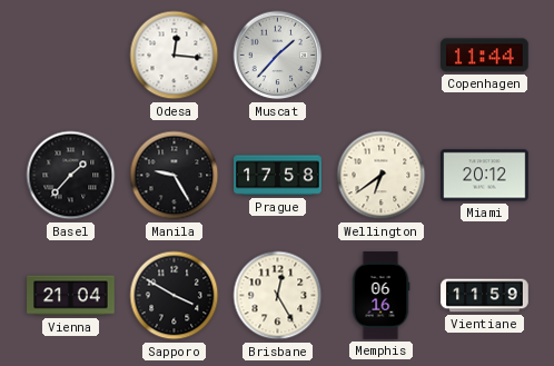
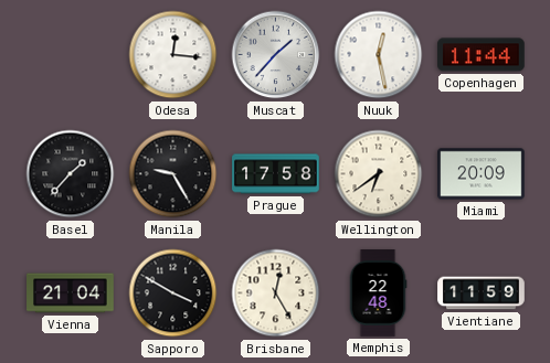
Nuuk: none -> 12:28 (379, 55)
Miami: 20:12 -> 20:09 (482, 174)
Memphis: 06:16 -> 22:48 (378, 293)
